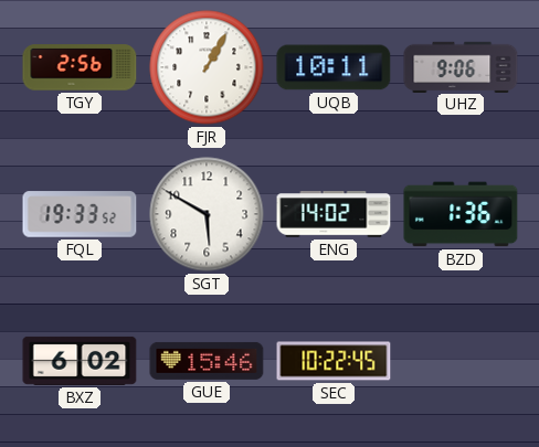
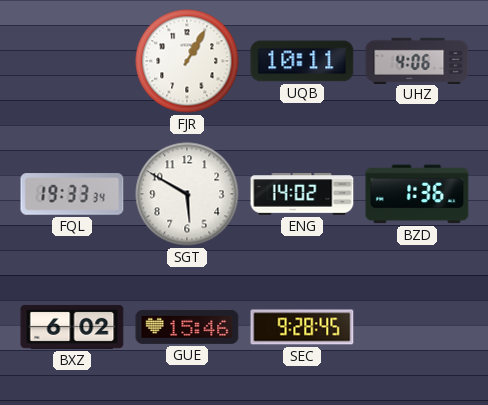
TGY: 2:56 -> none (80, 67)
UHZ: 9:06 -> 4:06 (417, 60)
FQL: 19:33:52 -> 19:33:34 (72, 194)
SEC: 10:22 -> 9:28 (302, 327)
